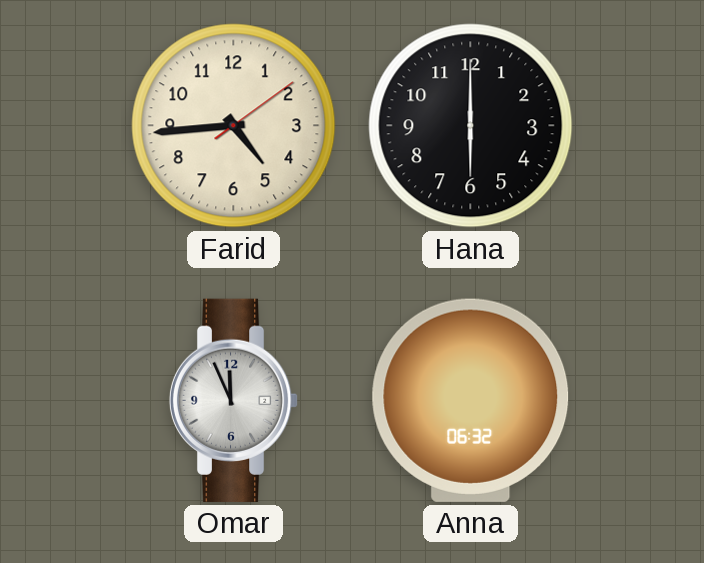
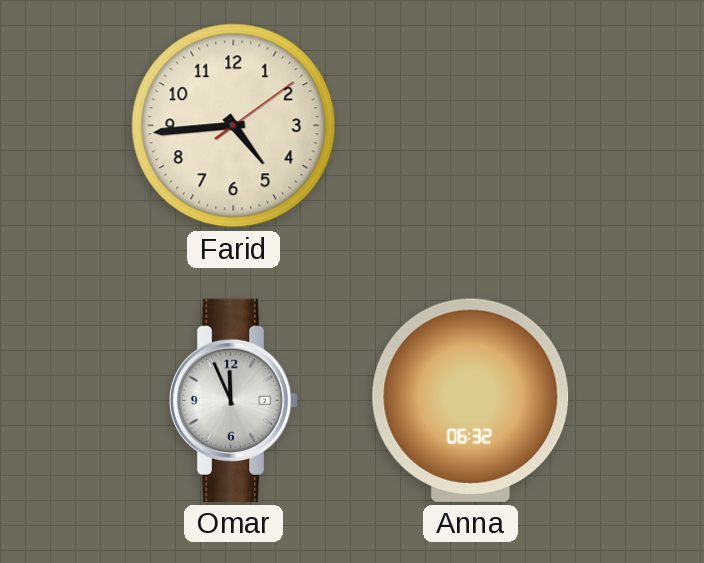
Hana: 6:00 -> none (471, 126)
